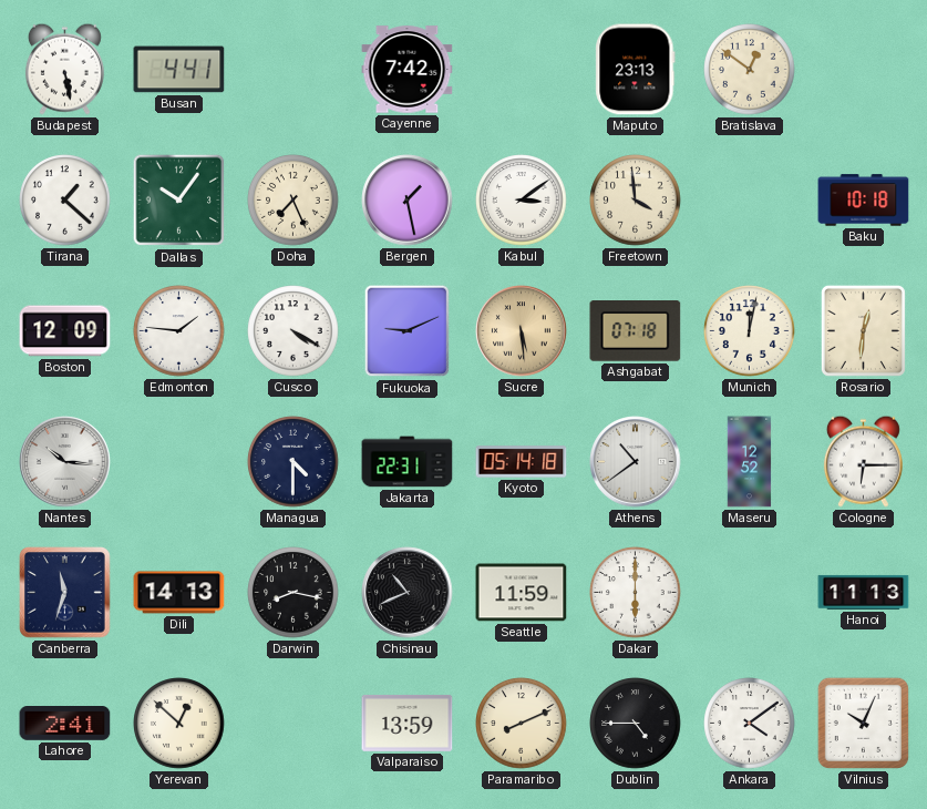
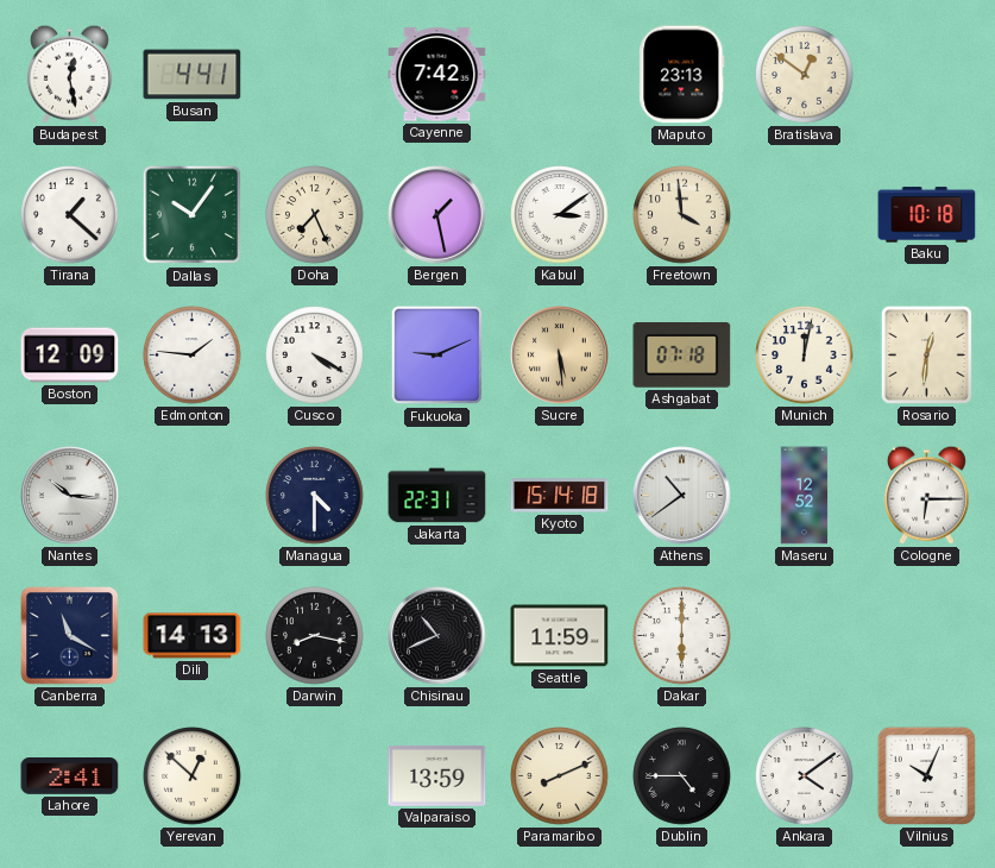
Budapest: 5:28 -> 12:28 (69, 74)
Kyoto: 05:14 -> 15:14 (560, 496)
Canberra: 11:33 -> 11:20 (70, 636)
Hanoi: 11:13 -> none (864, 592)
